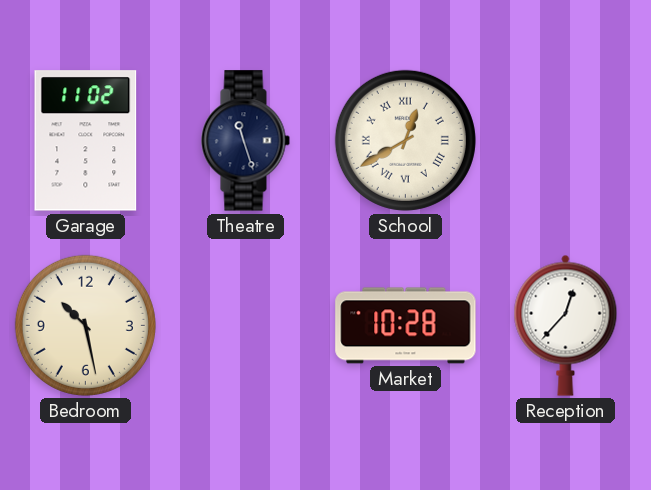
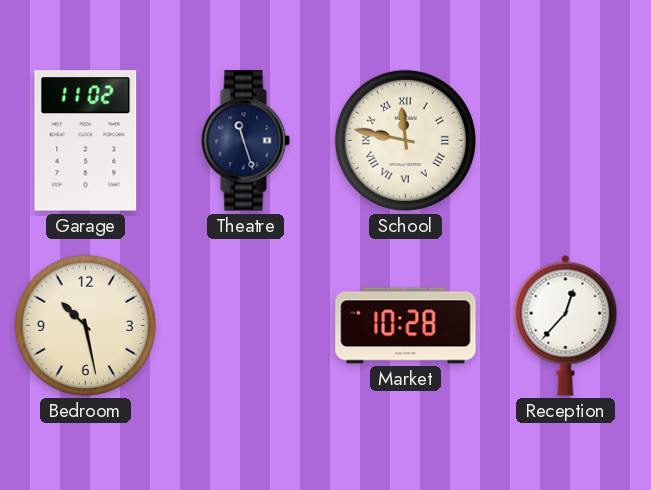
School: 12:40 -> 11:47 (405, 140)
